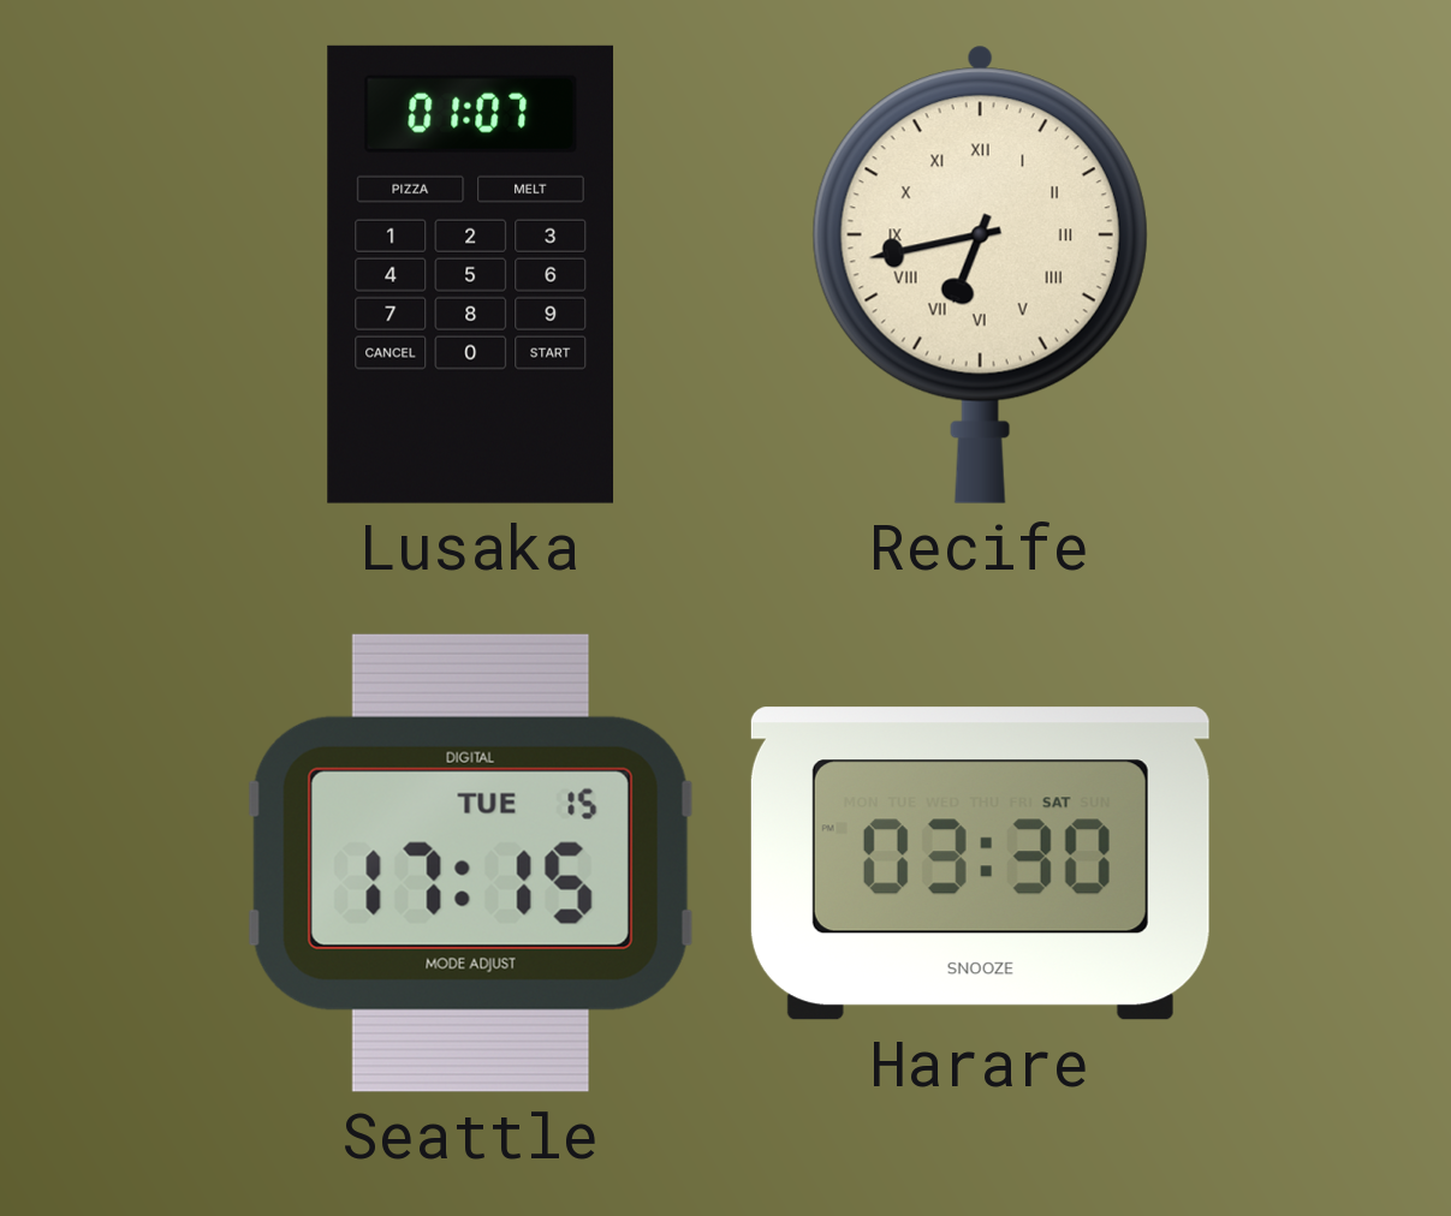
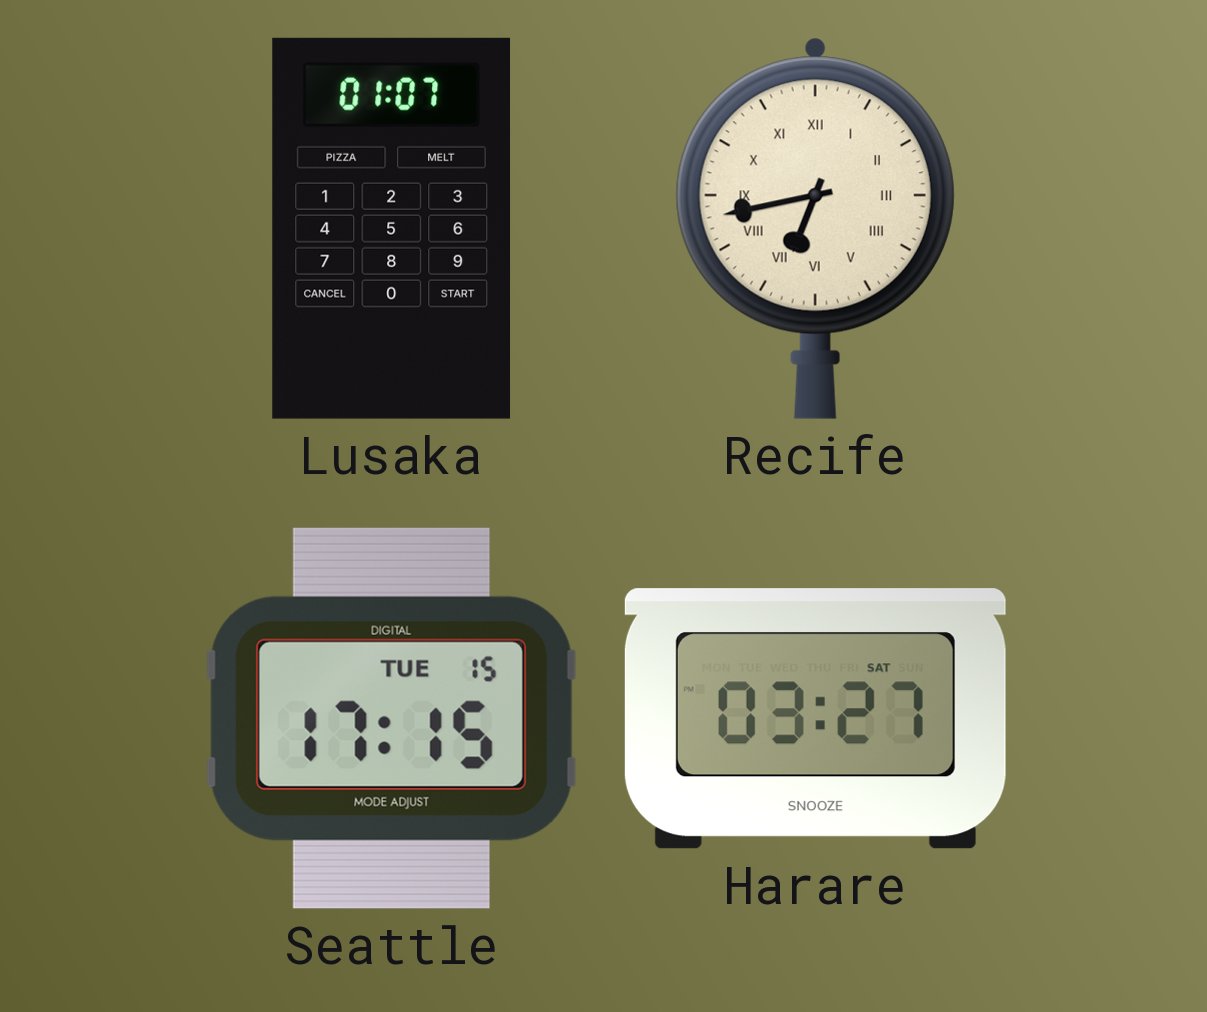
Harare: 03:30 -> 03:27 (815, 719)
